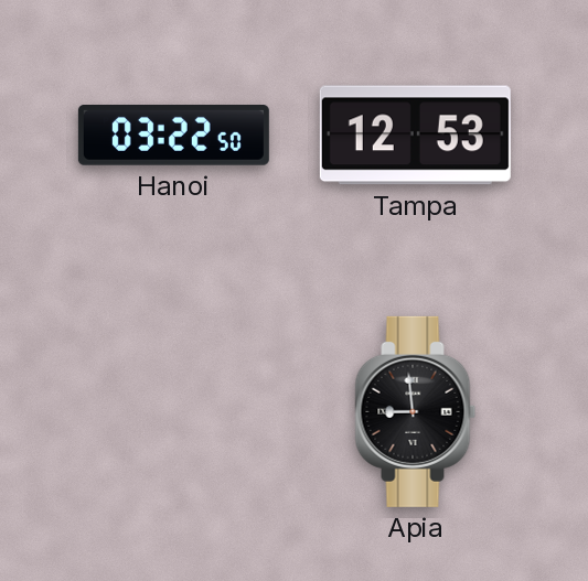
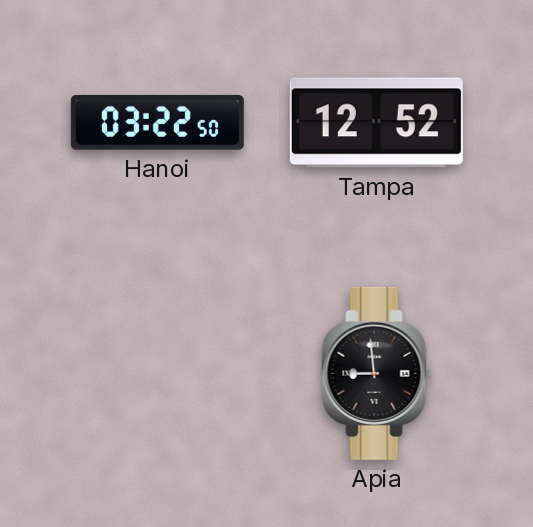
Tampa: 12:53 -> 12:52 (376, 123)
